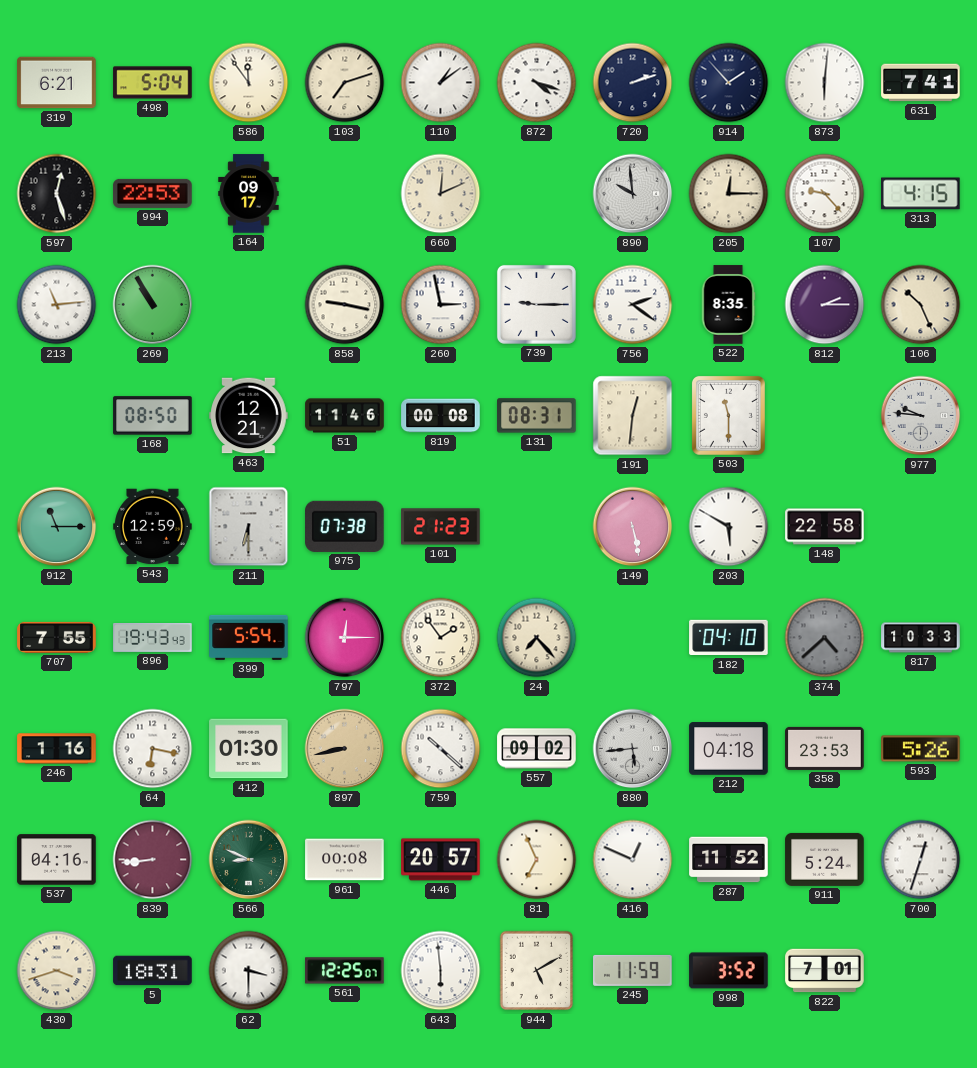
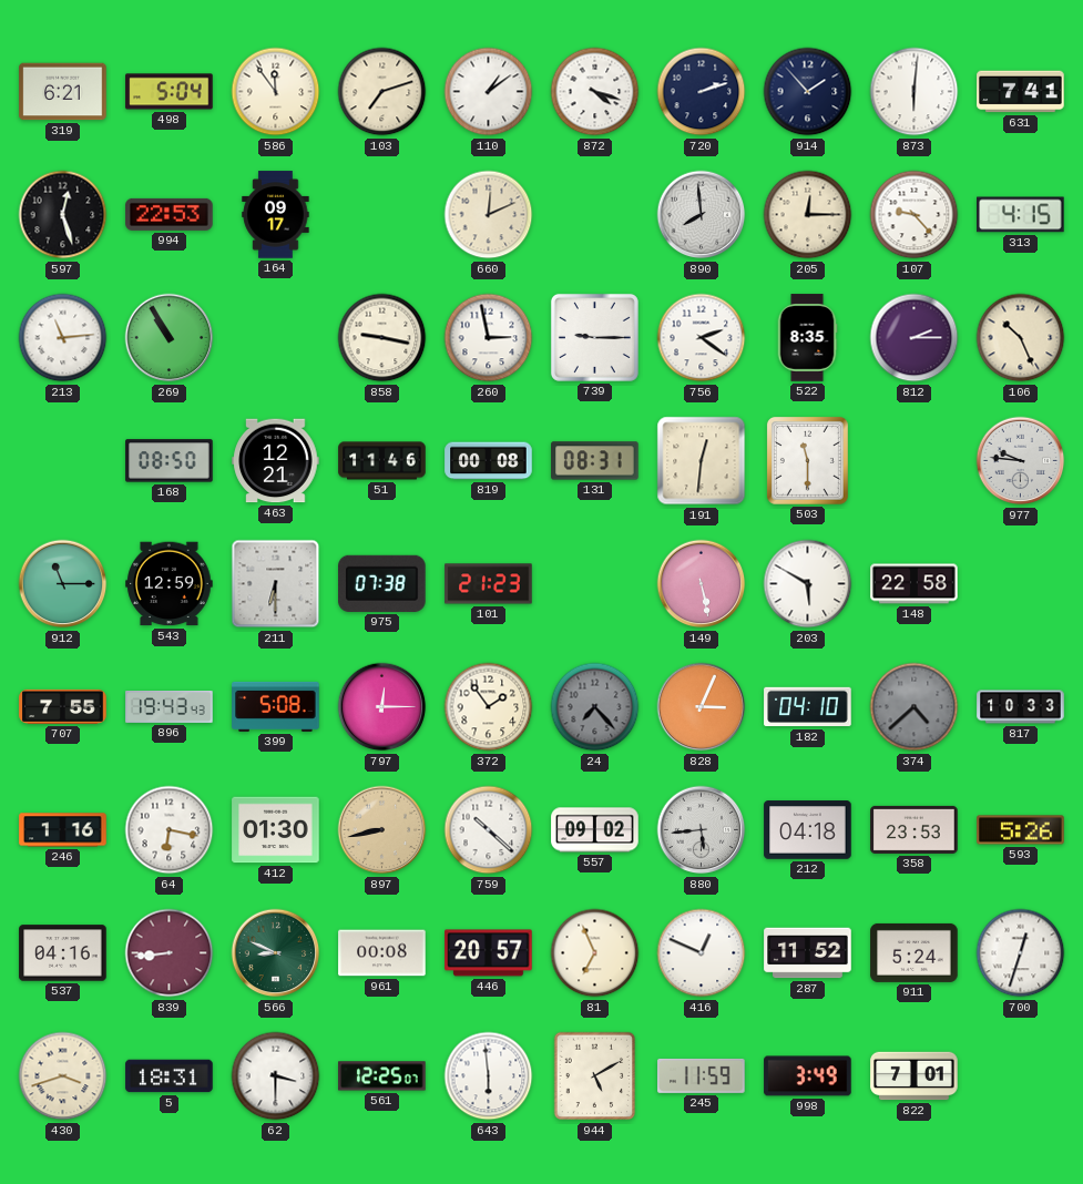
890: 9:59 -> 7:59 (702, 215)
399: 5:54 -> 5:08 (276, 706)
24 dial: cream -> grey (595, 707)
828: none -> 3:04 (702, 707)
998: 3:52 -> 3:49 (808, 1076)
